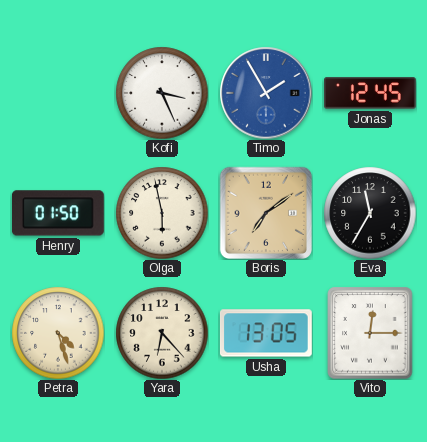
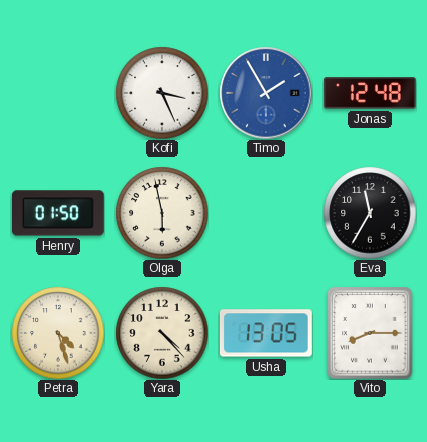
Jonas: 12:45 -> 12:48 (371, 93)
Boris: 7:09 -> none (265, 212)
Yara: 6:23 -> 4:23 (162, 333)
Vito: 12:15 -> 8:15 (370, 333)
